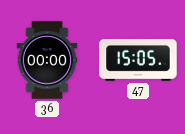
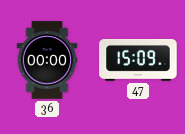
47: 15:05 -> 15:09 (138, 60)
